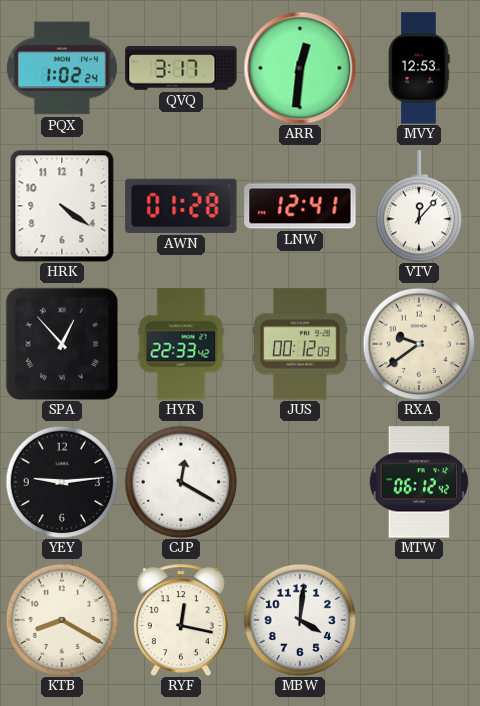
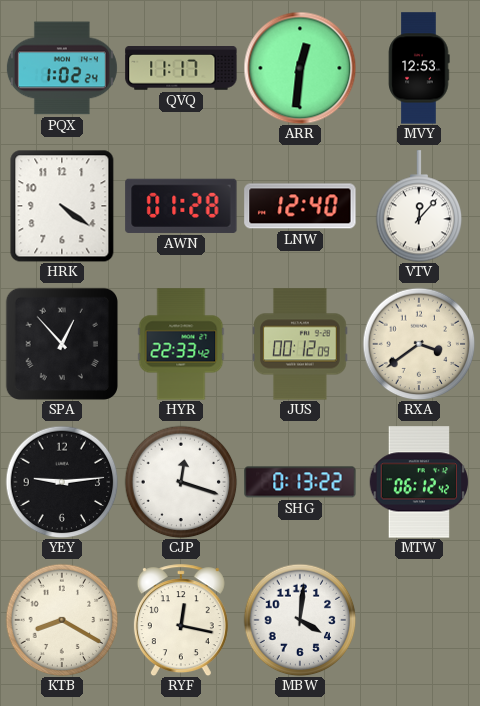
QVQ: 3:17 -> 11:17 (181, 68)
LNW: 12:41 -> 12:40 (300, 206)
RXA: 9:39 -> 3:39 (419, 344)
CJP: 12:20 -> 12:18 (181, 482)
SHG: none -> 0:13 (300, 482)
